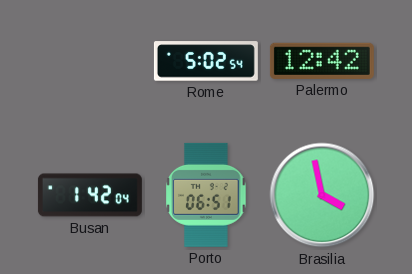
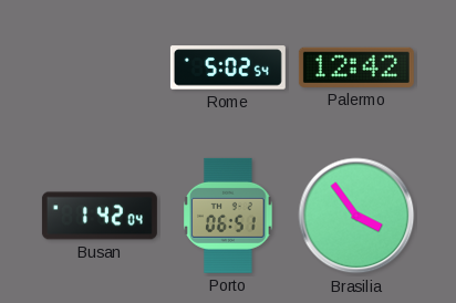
Brasilia: 3:58 -> 3:54 (356, 216)
